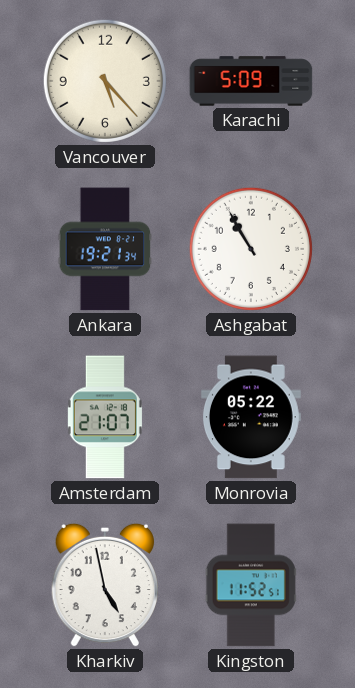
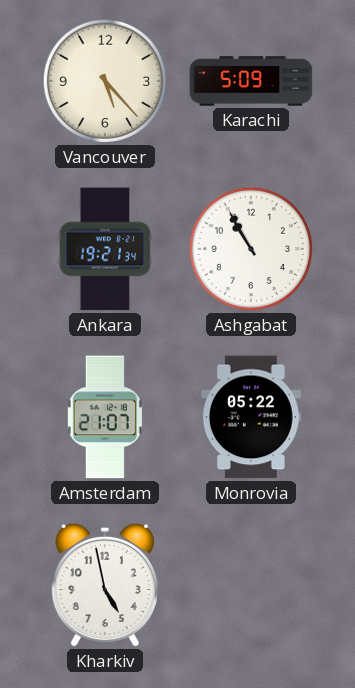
Kingston: 11:52 -> none (251, 585)
